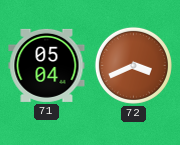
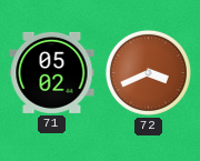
71: 05:04 -> 05:02 (52, 72)
